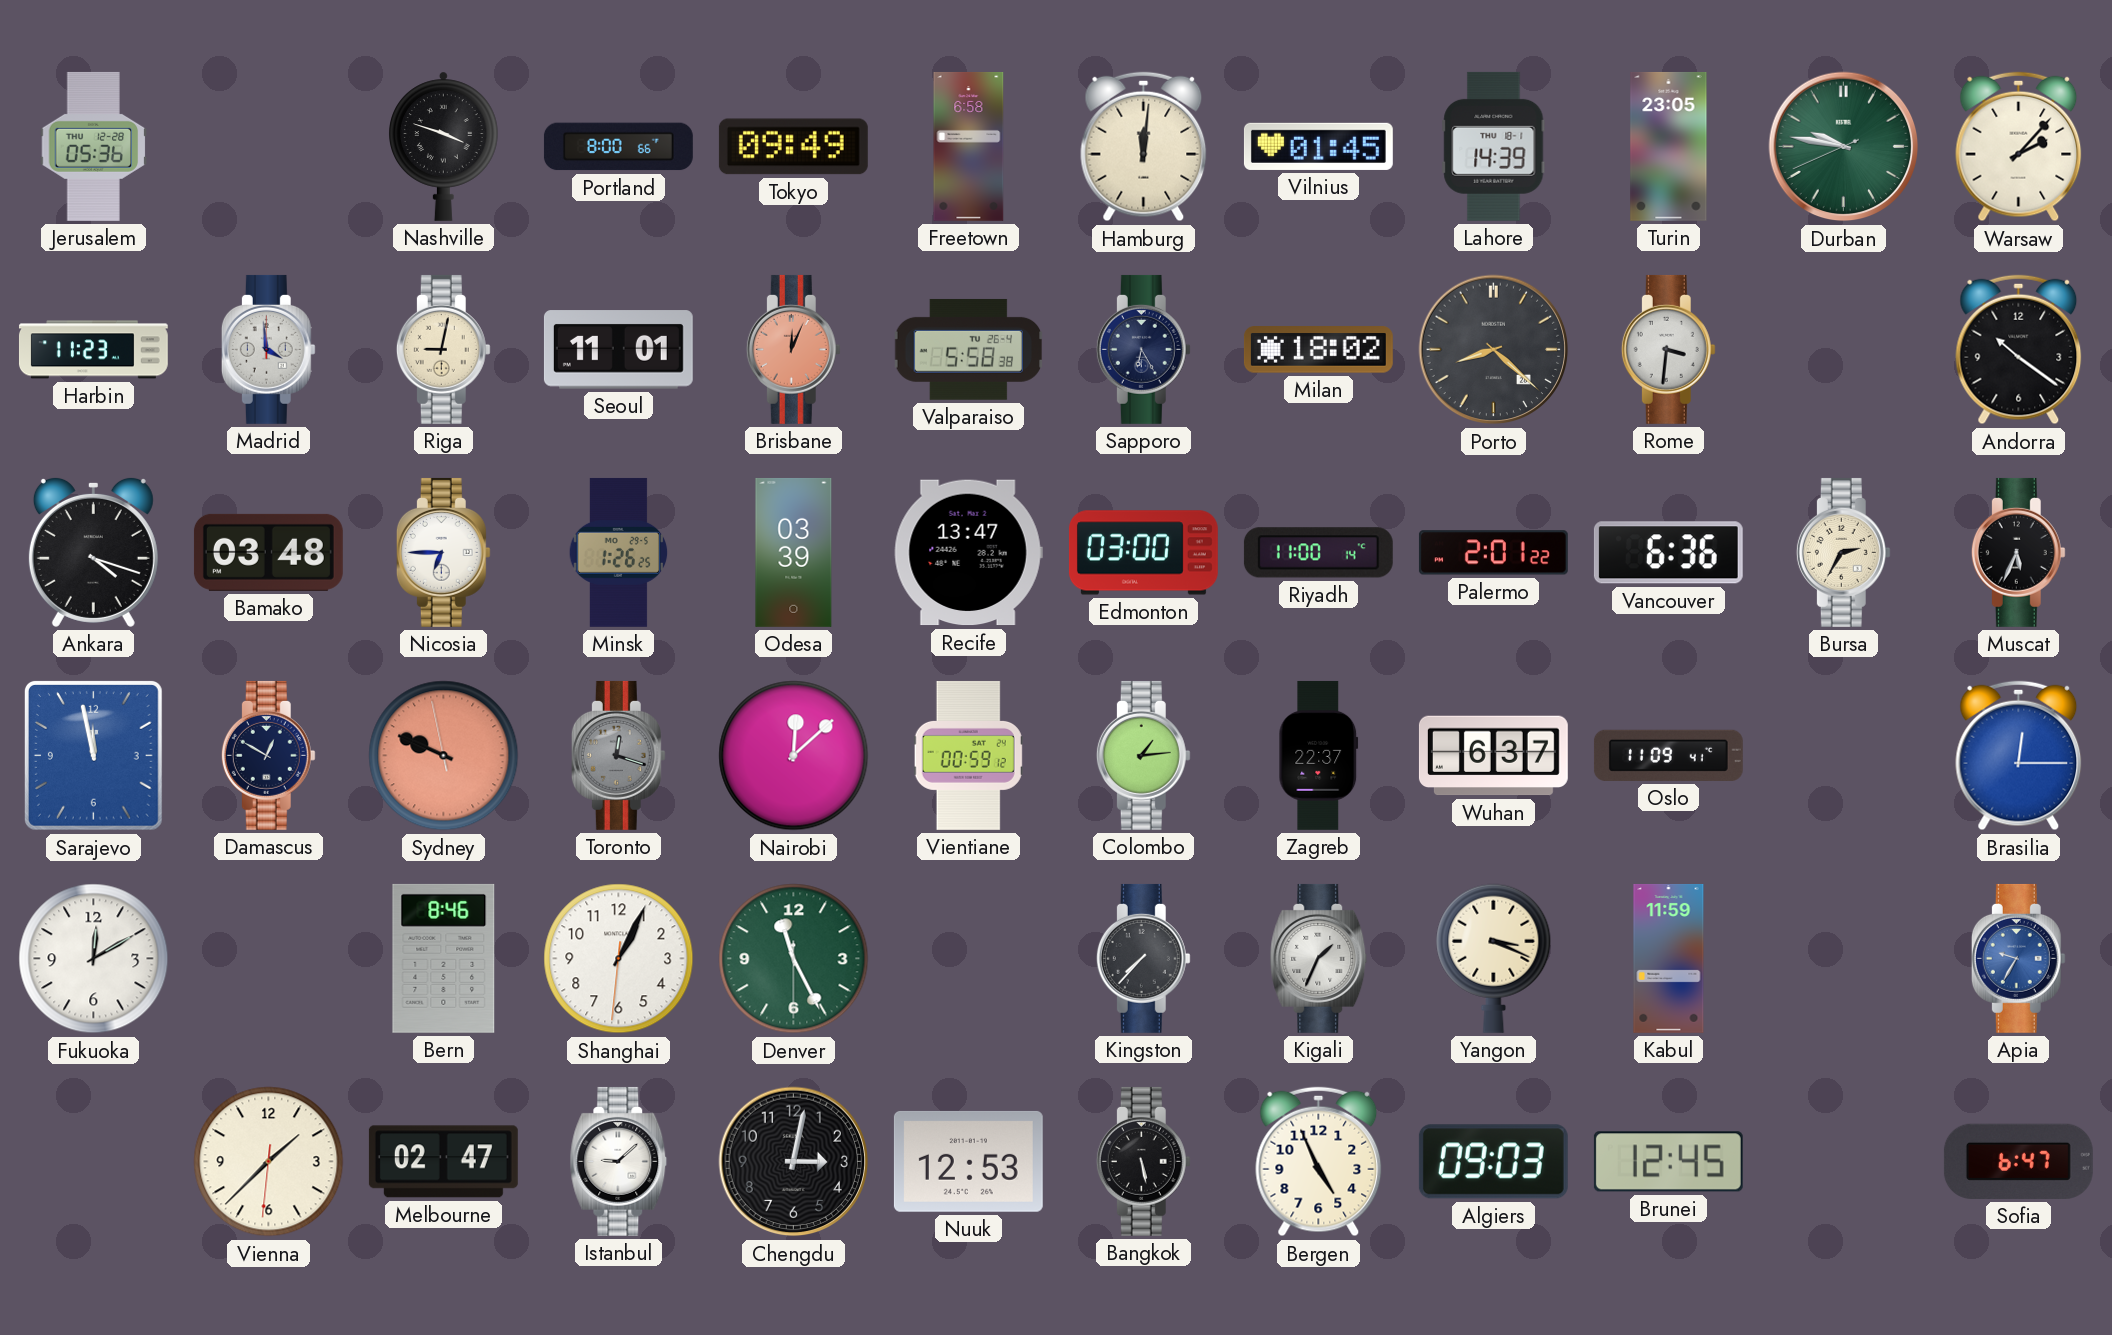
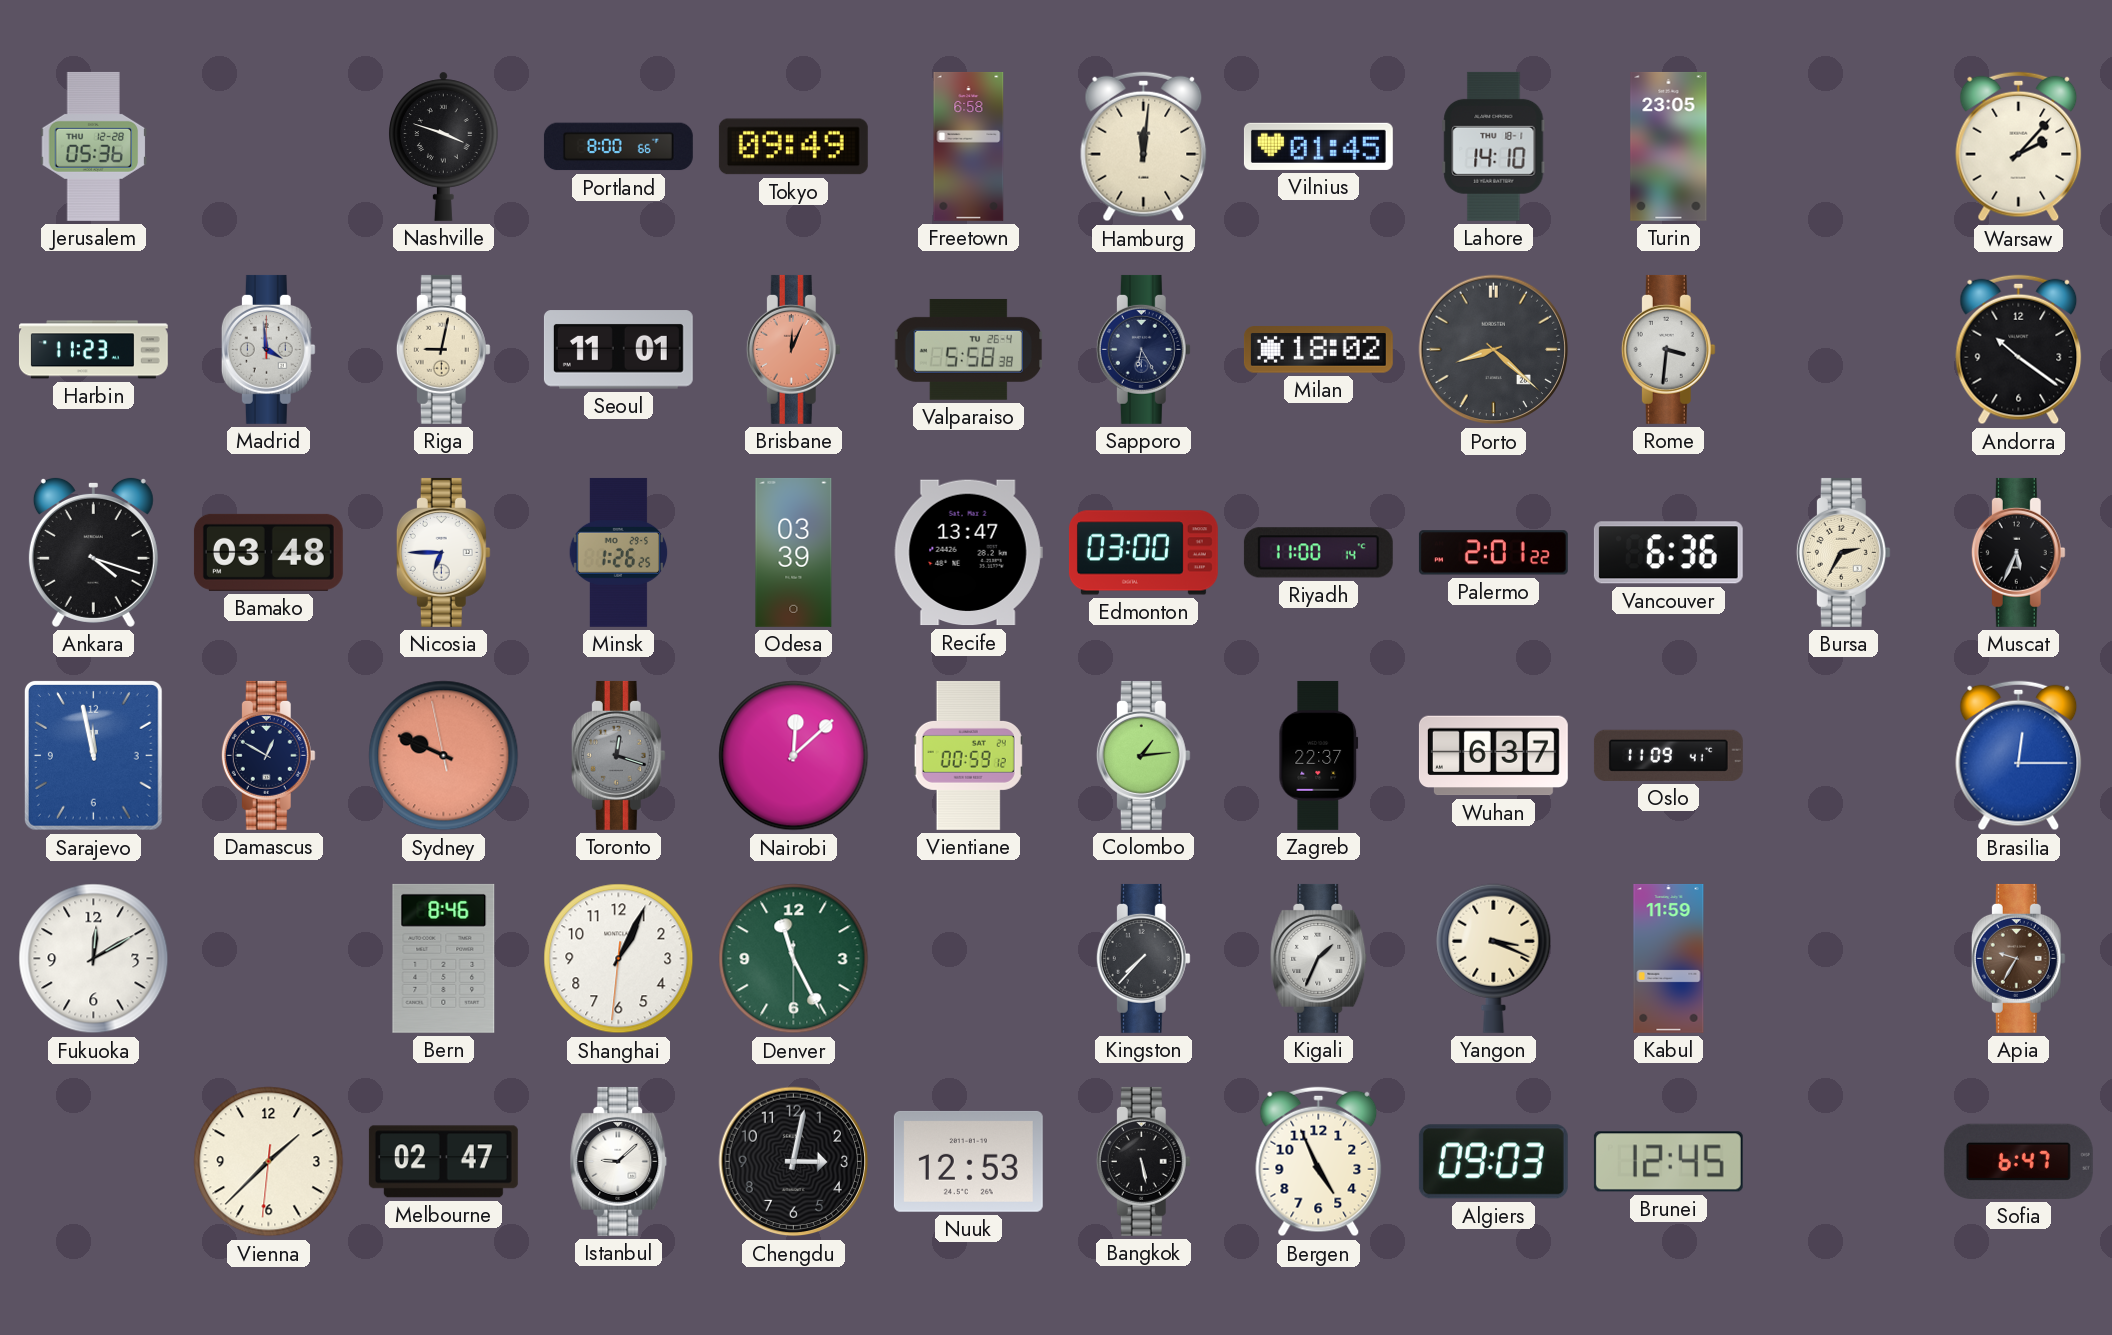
Lahore: 14:39 -> 14:10 (1494, 146)
Durban: 9:46 -> none (1844, 147)
Apia dial: blue -> brown (2018, 958)
